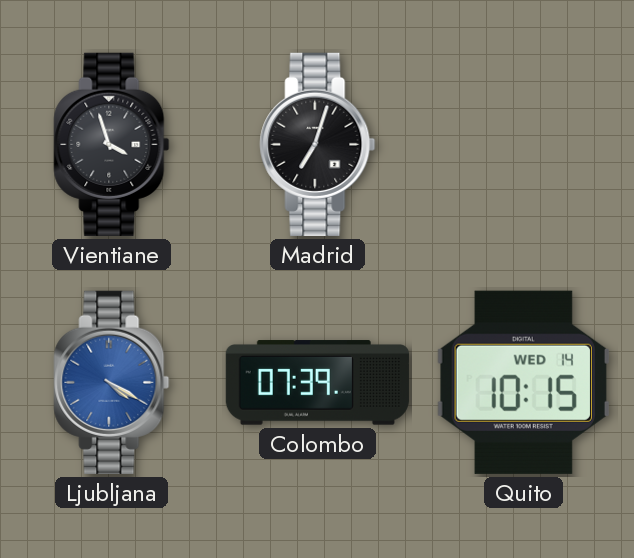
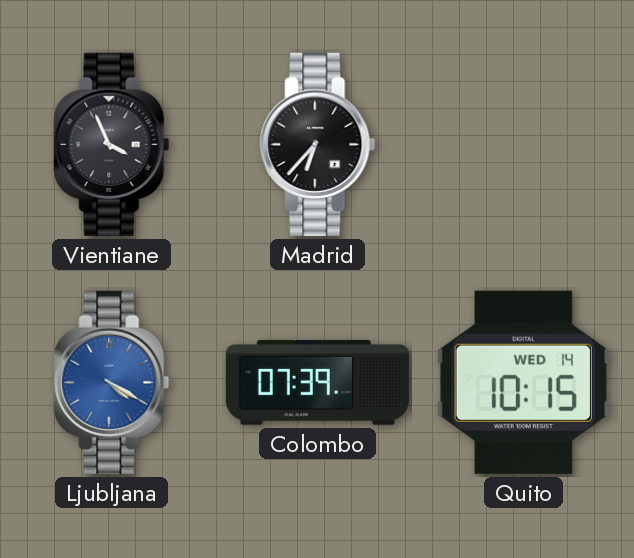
Vientiane: 3:57 -> 3:56 (112, 144)
Madrid: 7:03 -> 6:37 (318, 144)
